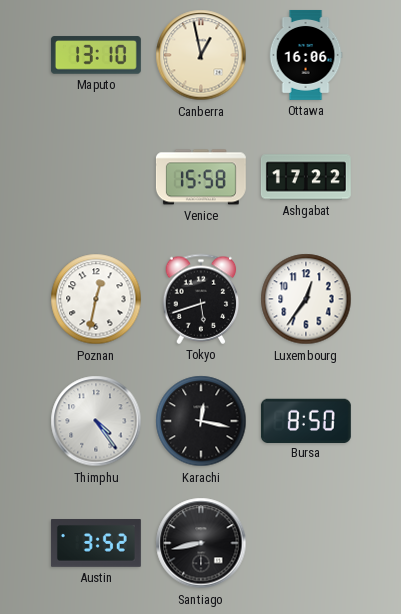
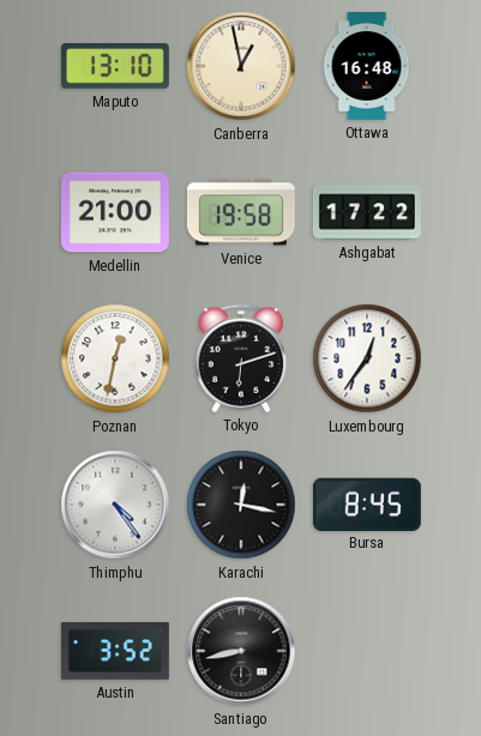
Ottawa: 16:06 -> 16:48 (367, 66)
Medellin: none -> 21:00 (115, 212)
Venice: 15:58 -> 19:58 (241, 212)
Tokyo: 5:42 -> 6:12 (241, 358)
Bursa: 8:50 -> 8:45 (367, 503)
